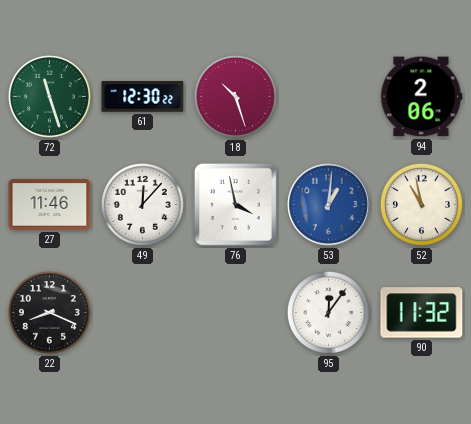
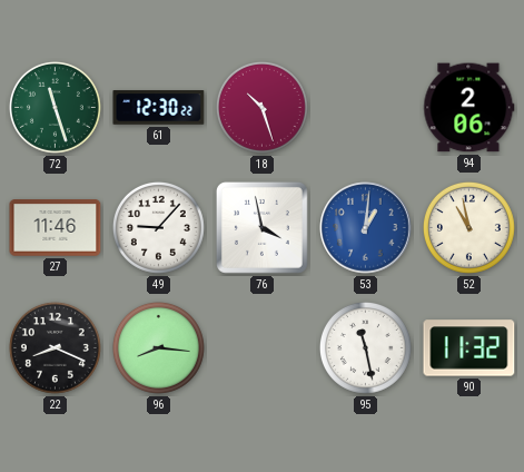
49: 12:07 -> 9:07 (158, 227)
96: none -> 8:16 (158, 347)
95: 12:06 -> 11:28 (365, 347)
